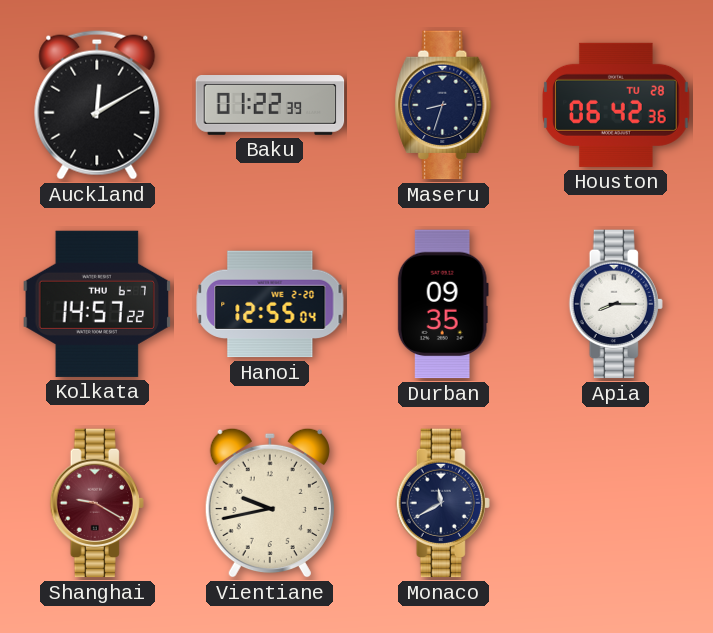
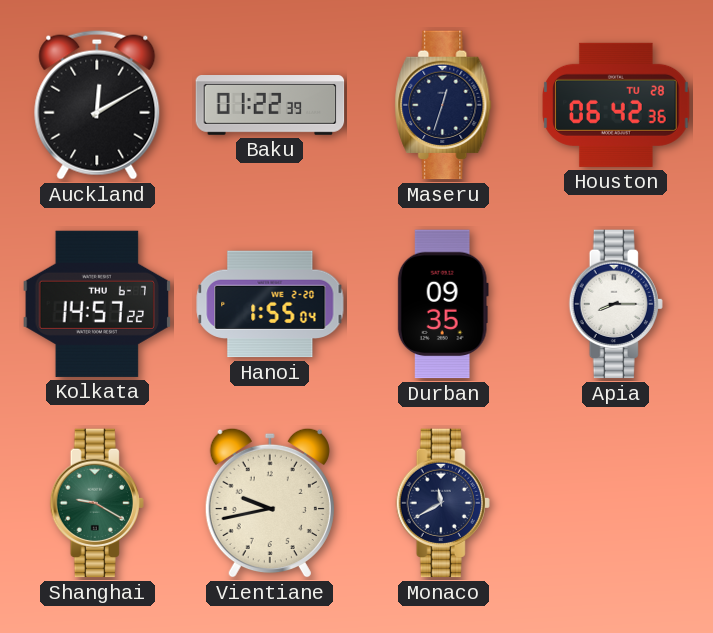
Maseru: 8:33 -> 12:33 (443, 105)
Hanoi: 12:55 -> 1:55 (270, 304)
Shanghai dial: burgundy -> green (97, 503)
